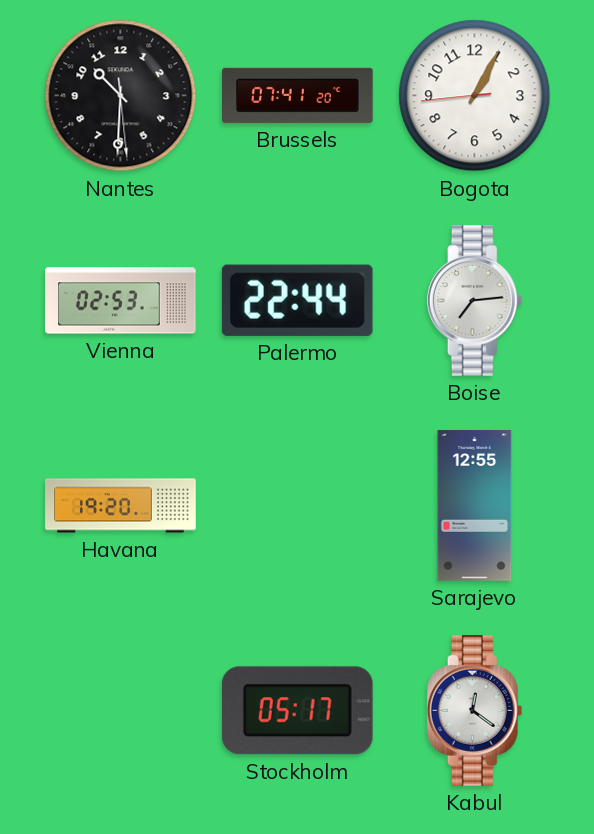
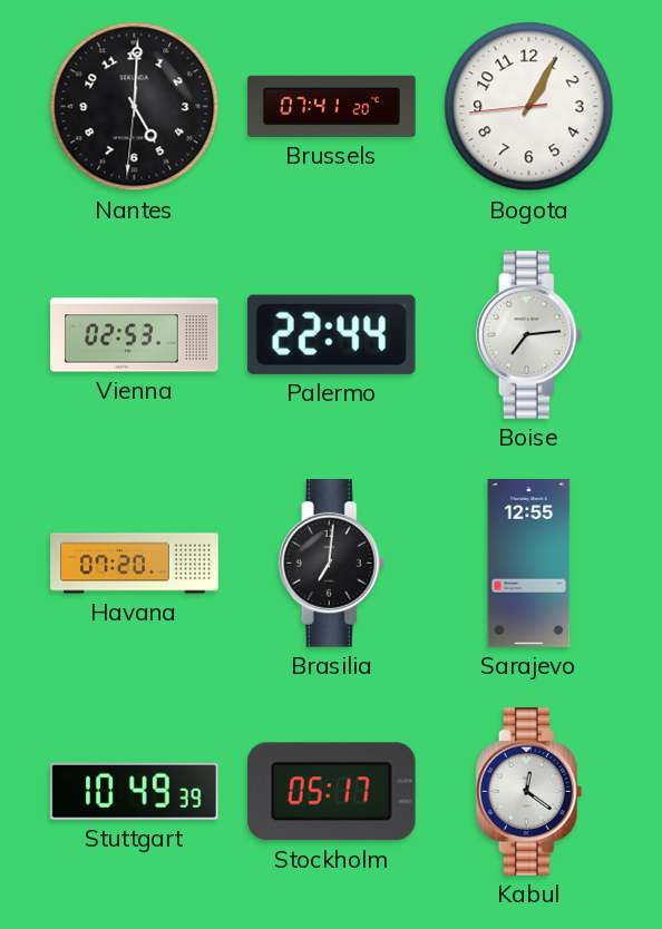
Nantes: 10:30 -> 5:00 (135, 107)
Havana: 19:20 -> 07:20 (135, 564)
Brasilia: none -> 7:01 (332, 564)
Stuttgart: none -> 10:49 (135, 791)
